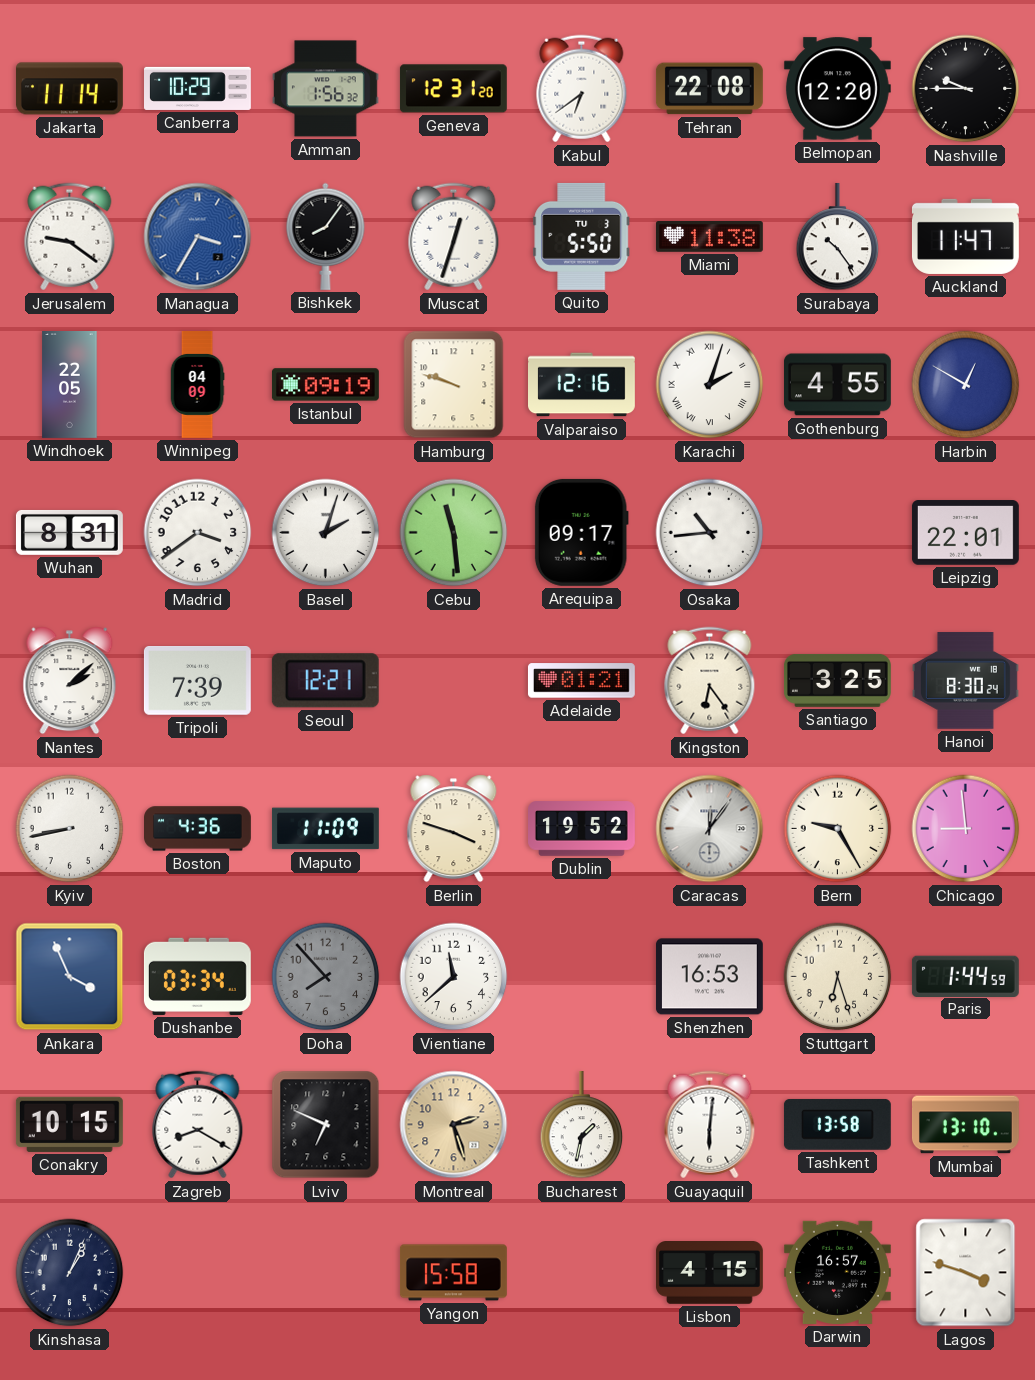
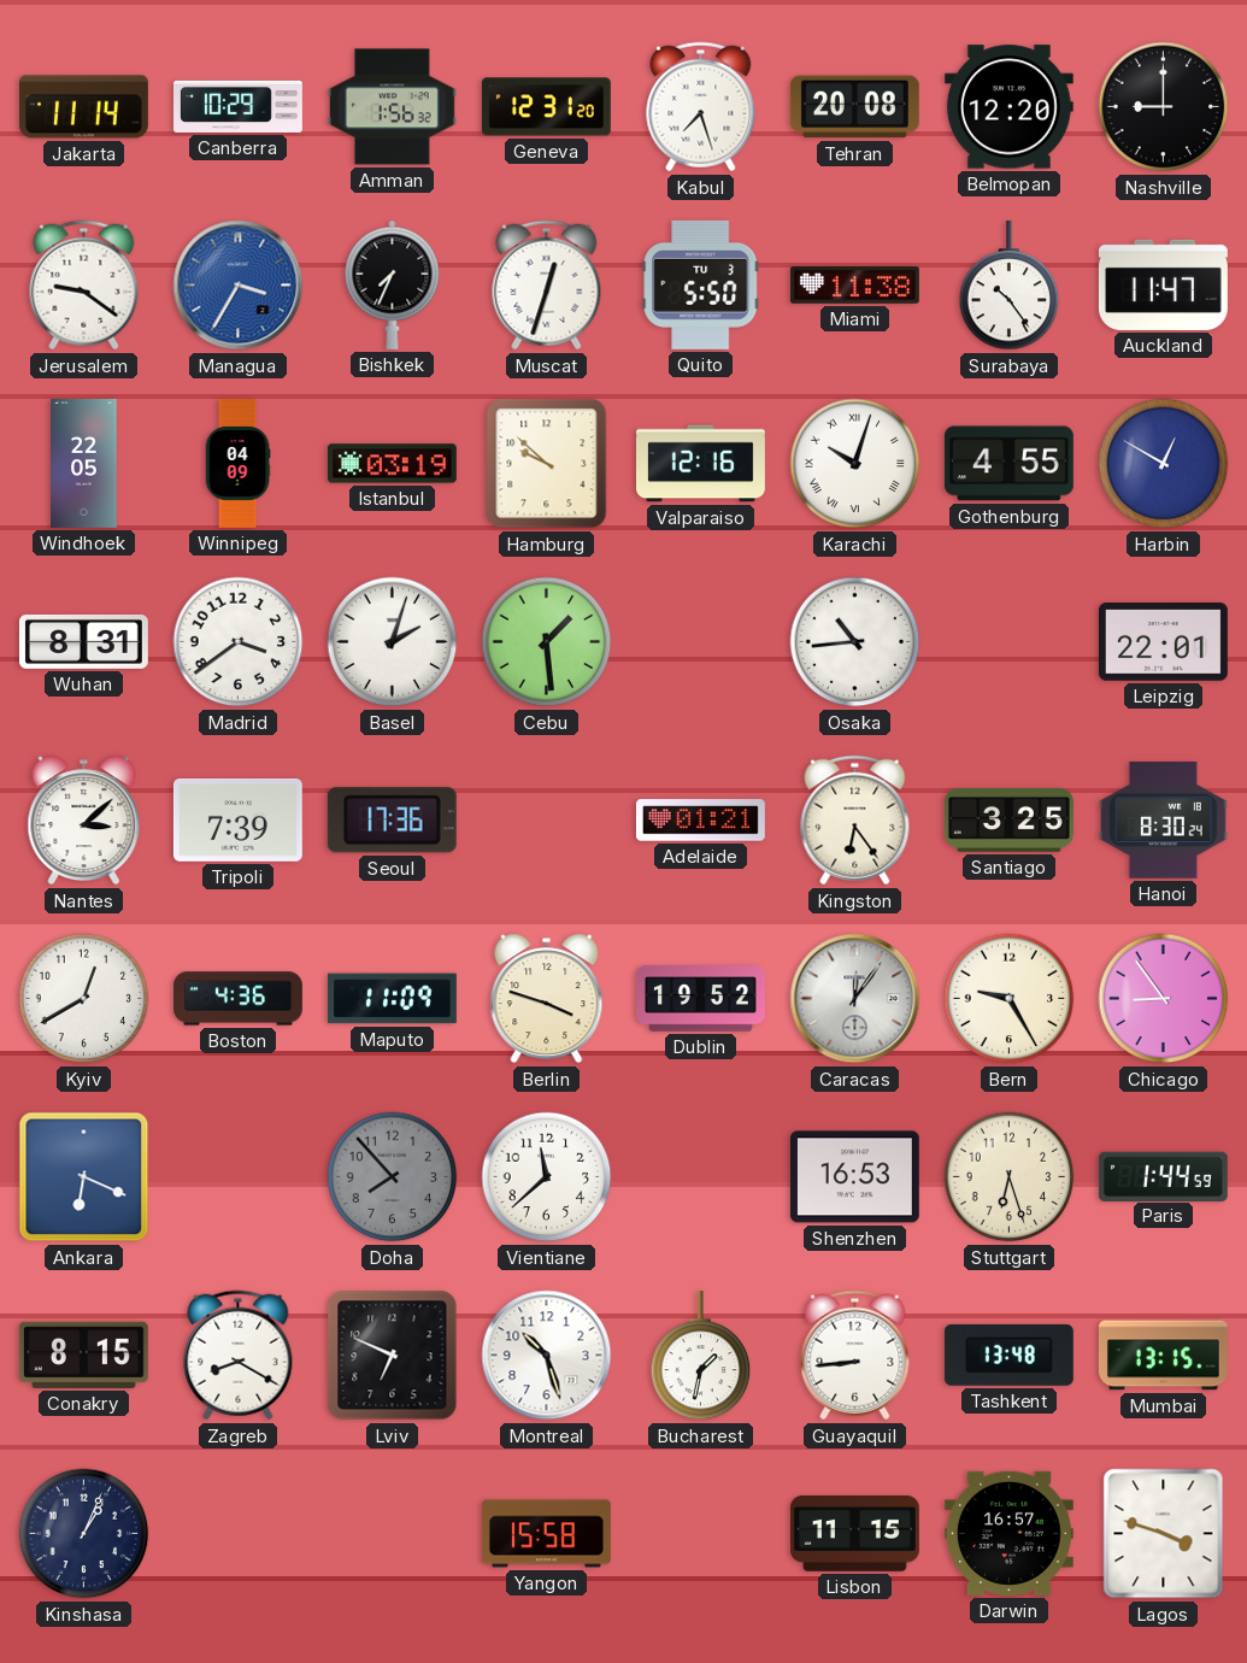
Kabul: 6:39 -> 7:27 (701, 107)
Tehran: 22:08 -> 20:08 (854, 107)
Nashville: 9:45 -> 9:00 (1164, 107)
Bishkek: 8:06 -> 7:34 (393, 284)
Istanbul: 09:19 -> 03:19 (392, 464)
Hamburg: 9:48 -> 9:52 (547, 464)
Karachi: 2:03 -> 10:03 (855, 464)
Cebu: 11:29 -> 1:29 (547, 642)
Arequipa: 09:17 -> none (581, 532)
Nantes: 2:08 -> 3:08 (84, 821)
Seoul: 12:21 -> 17:36 (392, 821)
Kyiv: 8:43 -> 12:40 (84, 999)
Chicago: 8:59 -> 8:54 (1164, 999)
Ankara: 3:56 -> 6:19 (84, 1177)
Dushanbe: 03:34 -> none (197, 976)
Conakry: 10:15 -> 8:15 (83, 1355)
Montreal: 2:27 -> 10:27 (547, 1356)
Montreal dial: champagne -> white (547, 1356)
Guayaquil: 6:01 -> 8:44 (855, 1356)
Tashkent: 13:58 -> 13:48 (1008, 1355)
Mumbai: 13:10 -> 13:15 (1163, 1356)
Lisbon: 4:15 -> 11:15 (854, 1534)
